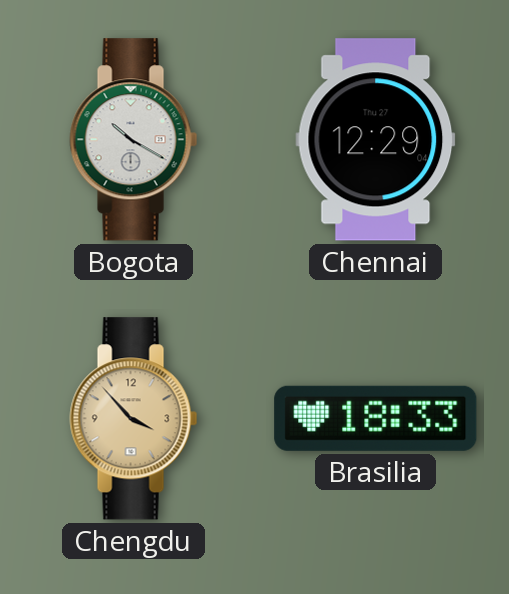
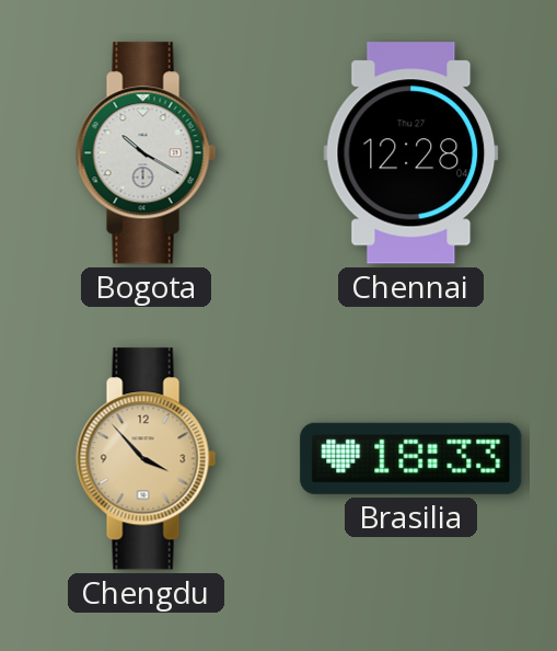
Chennai: 12:29 -> 12:28 (411, 153)
